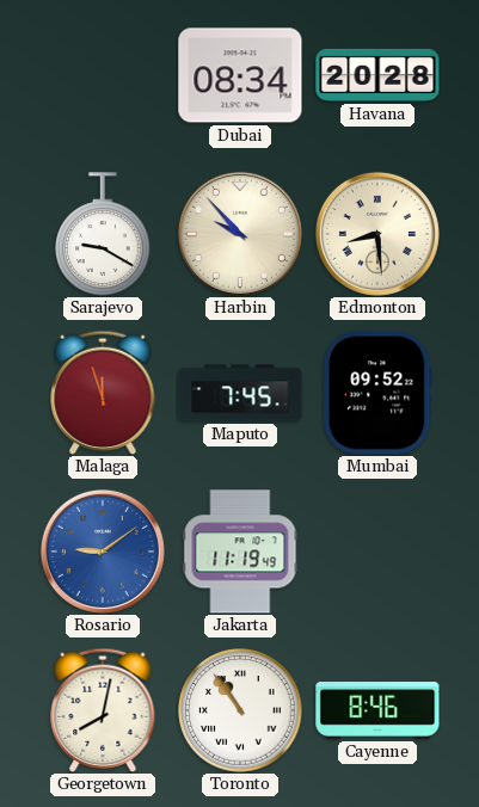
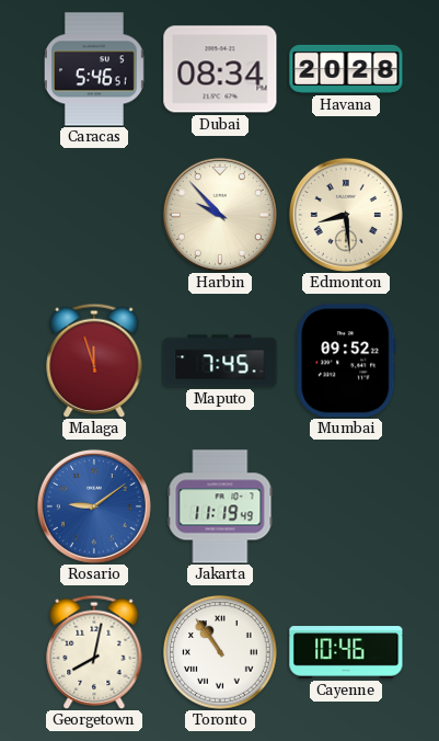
Caracas: none -> 5:46 (94, 69)
Sarajevo: 9:20 -> none (103, 234)
Cayenne: 8:46 -> 10:46 (346, 652)
